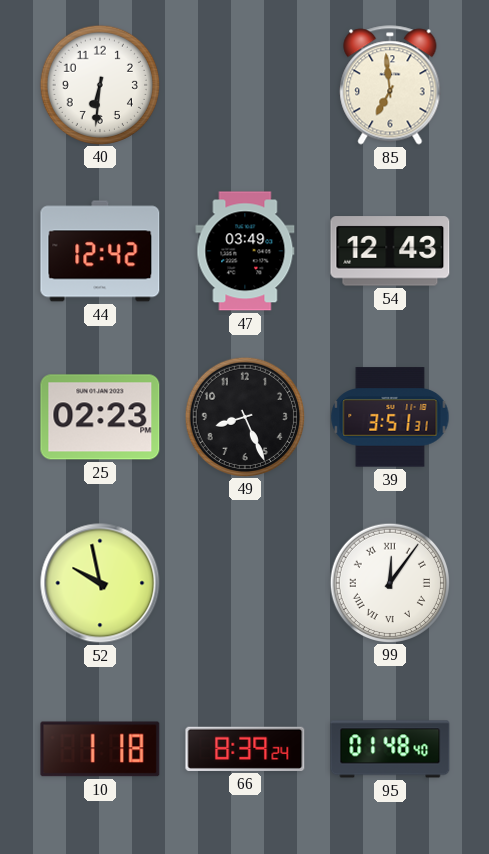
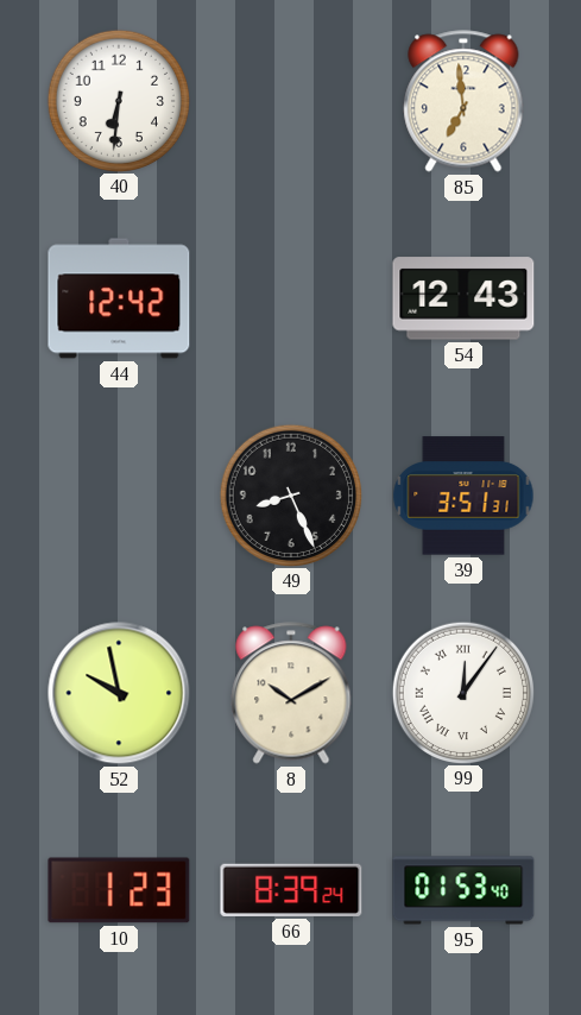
47: 03:49 -> none (245, 251)
25: 02:23 -> none (100, 417)
8: none -> 10:10 (291, 693)
10: 1:18 -> 1:23 (119, 890)
95: 01:48 -> 01:53 (463, 890)
